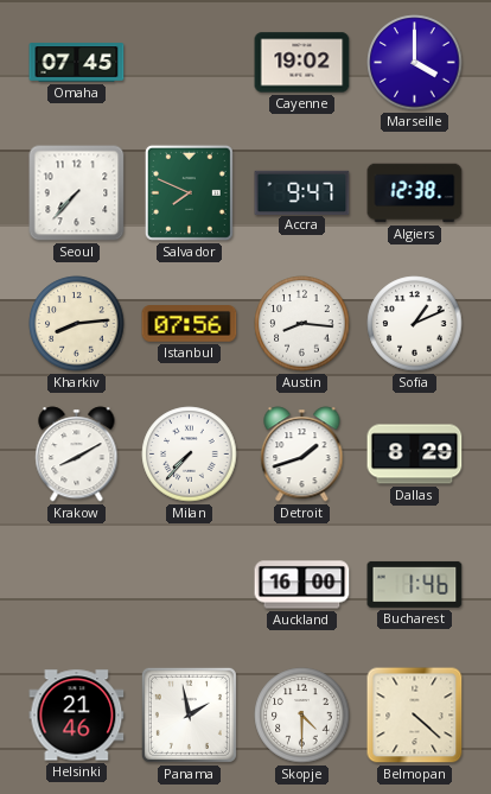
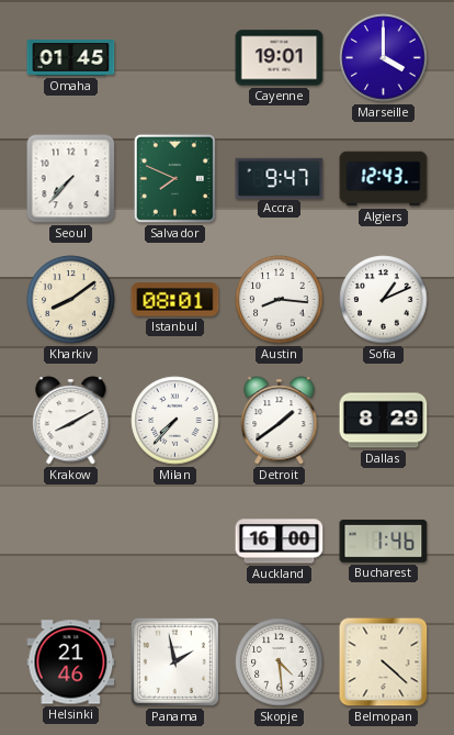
Omaha: 07:45 -> 01:45 (71, 58)
Cayenne: 19:02 -> 19:01 (280, 58)
Algiers: 12:38 -> 12:43 (384, 179)
Kharkiv: 8:14 -> 8:09 (71, 300)
Istanbul: 07:56 -> 08:01 (175, 300)
Detroit: 1:42 -> 1:39 (280, 421)
Skopje: 4:30 -> 4:29 (280, 662)
